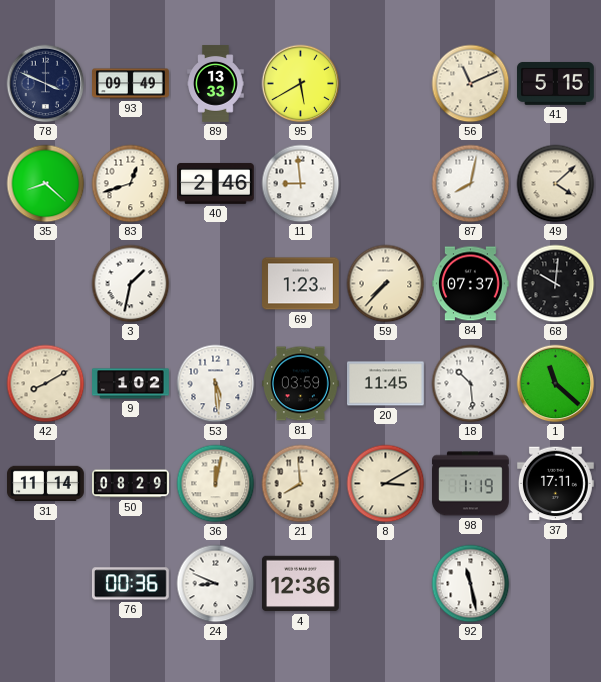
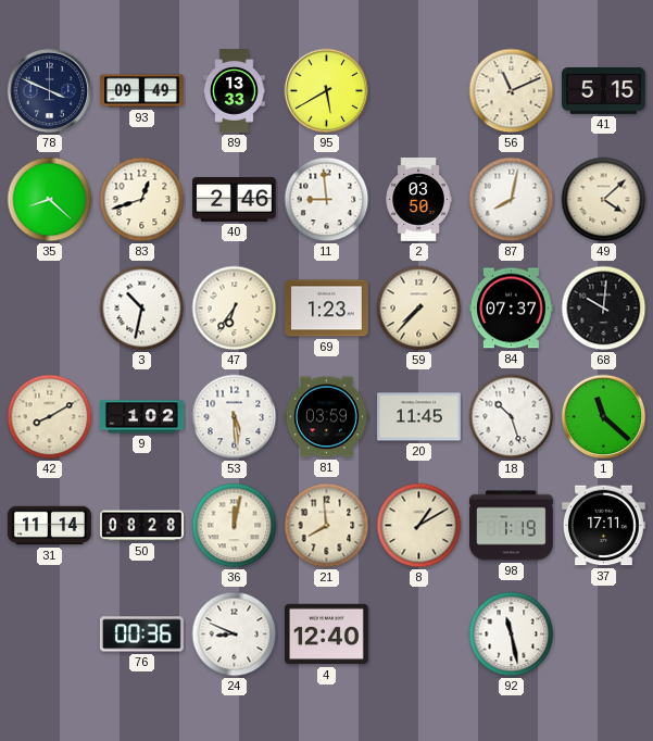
2: none -> 03:50 (418, 200)
3: 1:32 -> 10:32 (142, 309)
47: none -> 6:36 (235, 309)
18: 10:29 -> 10:27 (512, 417)
50: 08:29 -> 08:28 (142, 526)
8: 3:10 -> 1:10 (419, 526)
4: 12:36 -> 12:40 (327, 635)
